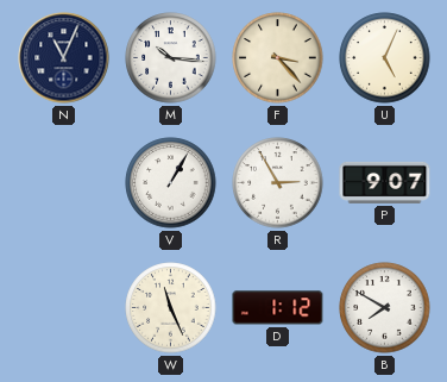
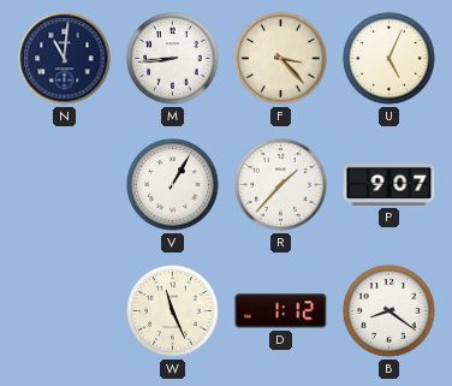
N: 11:04 -> 11:01 (65, 59)
M: 10:16 -> 8:44 (173, 59)
R: 2:55 -> 1:37 (281, 185)
B: 7:50 -> 8:21 (389, 311)
